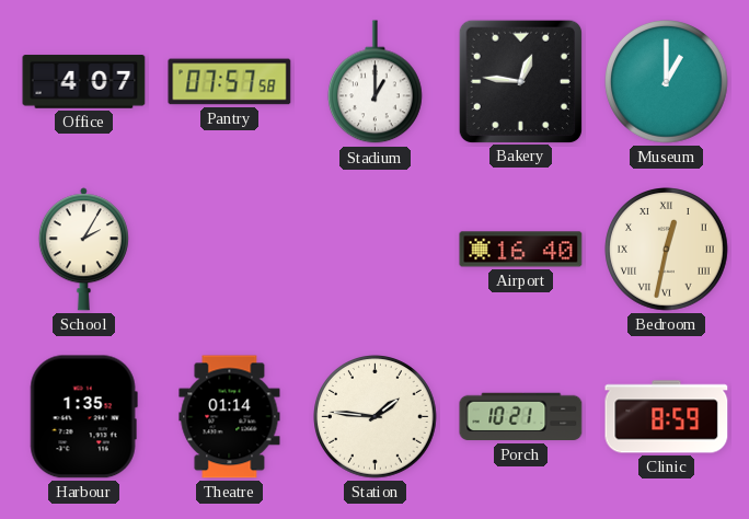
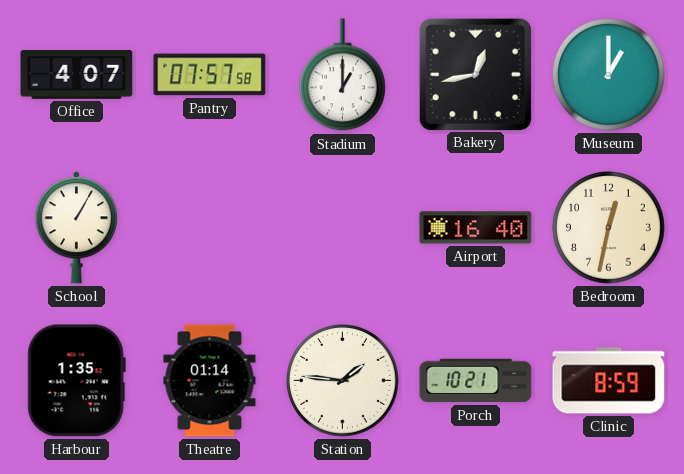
Bakery: 12:46 -> 12:43 (475, 74)
School: 2:05 -> 1:05 (76, 228)
Bedroom numerals: Roman -> Arabic (609, 228)
